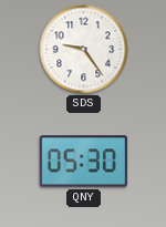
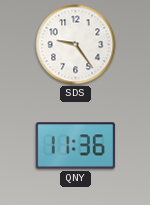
QNY: 05:30 -> 11:36 (75, 146)
